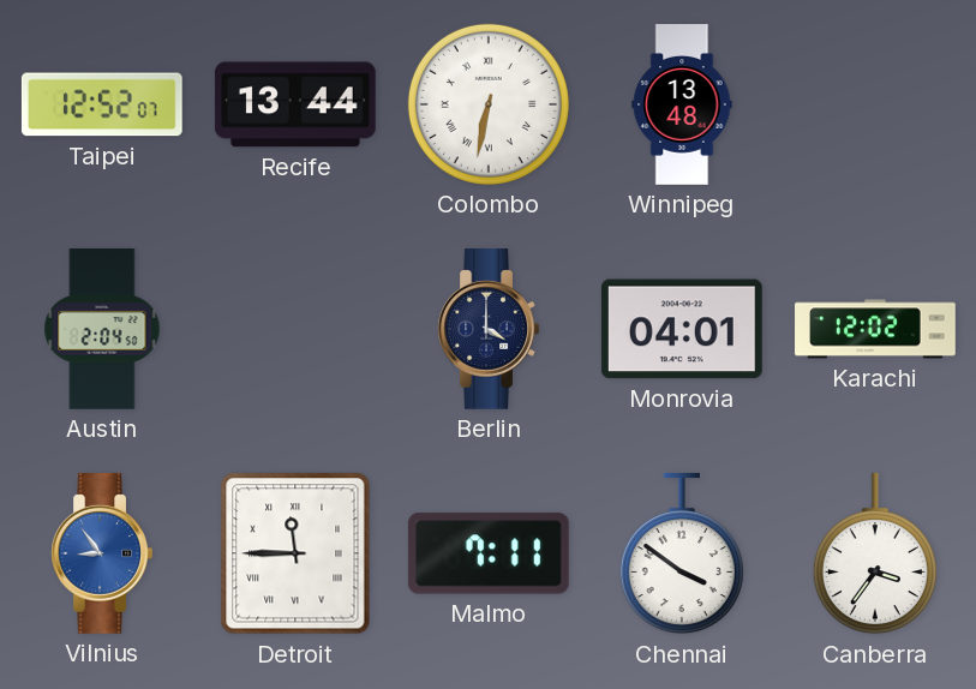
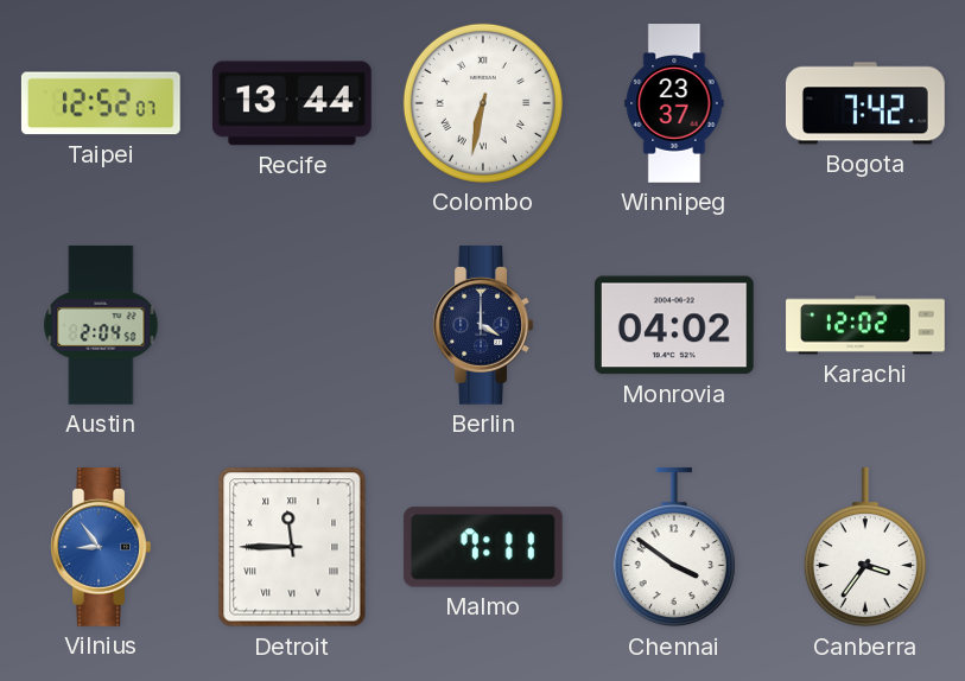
Winnipeg: 13:48 -> 23:37 (674, 103)
Bogota: none -> 7:42 (866, 103)
Monrovia: 04:01 -> 04:02 (674, 325)
